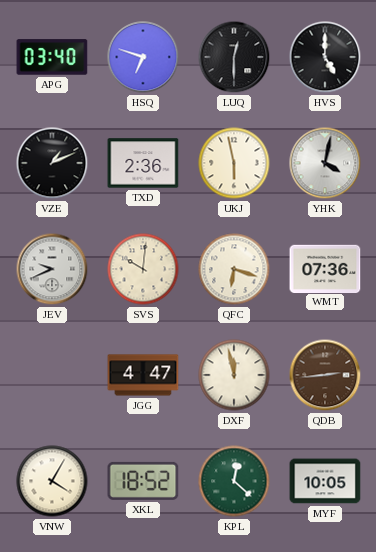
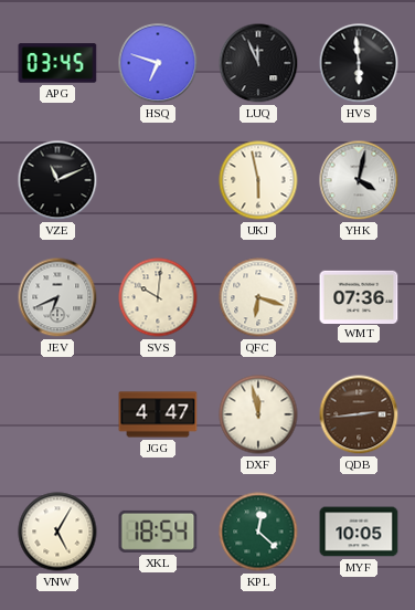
APG: 03:40 -> 03:45 (57, 63)
LUQ: 12:30 -> 11:56 (258, 63)
HVS: 5:00 -> 5:59 (359, 63)
VZE: 1:11 -> 11:11 (57, 180)
TXD: 2:36 -> none (143, 163)
JEV: 9:41 -> 6:41 (57, 297)
VNW: 4:05 -> 5:05 (57, 532)
XKL: 18:52 -> 18:54 (158, 532)
